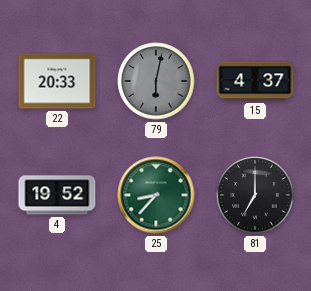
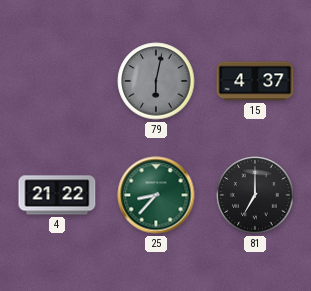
22: 20:33 -> none (57, 81)
4: 19:52 -> 21:22 (57, 195)
